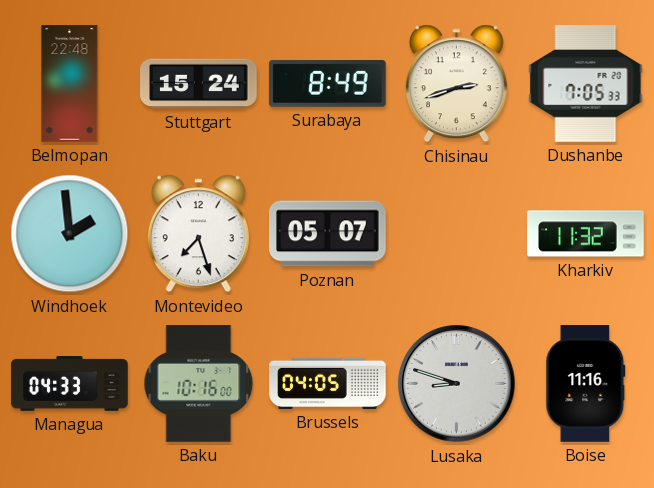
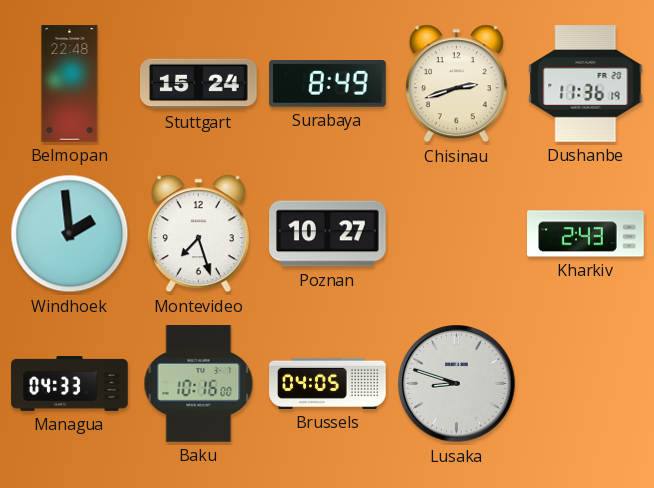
Dushanbe: 7:05 -> 11:36 (586, 84)
Poznan: 05:07 -> 10:27 (328, 234)
Kharkiv: 11:32 -> 2:43 (586, 234)
Boise: 11:16 -> none (586, 384)
